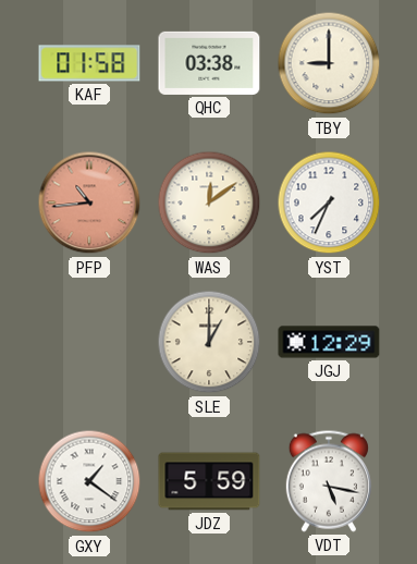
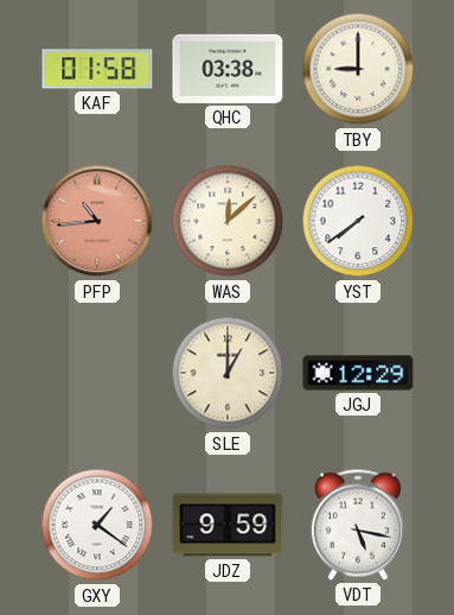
WAS: 12:09 -> 12:08 (228, 221)
YST: 7:34 -> 7:39 (358, 221)
JDZ: 5:59 -> 9:59 (228, 525)
